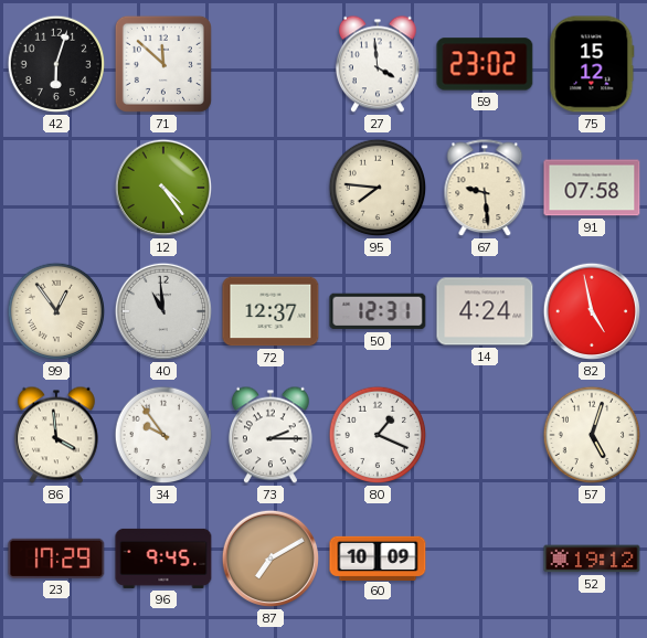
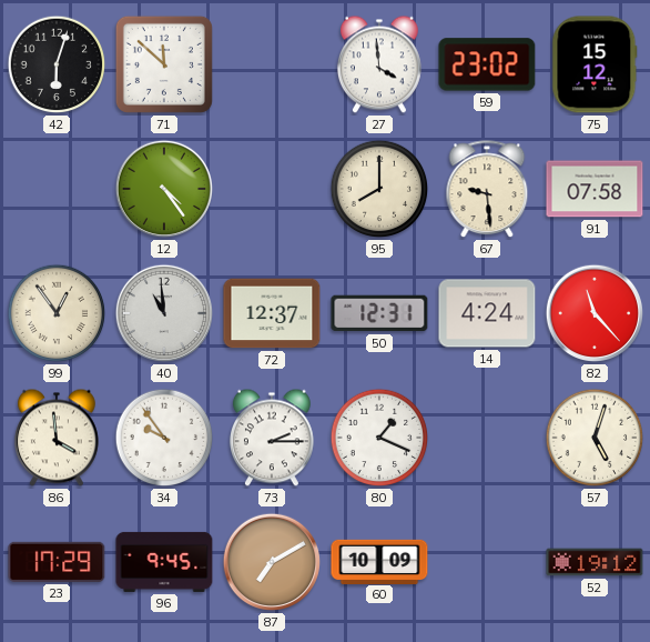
95: 7:46 -> 8:00 (379, 189)
82: 4:58 -> 11:23 (595, 313)
